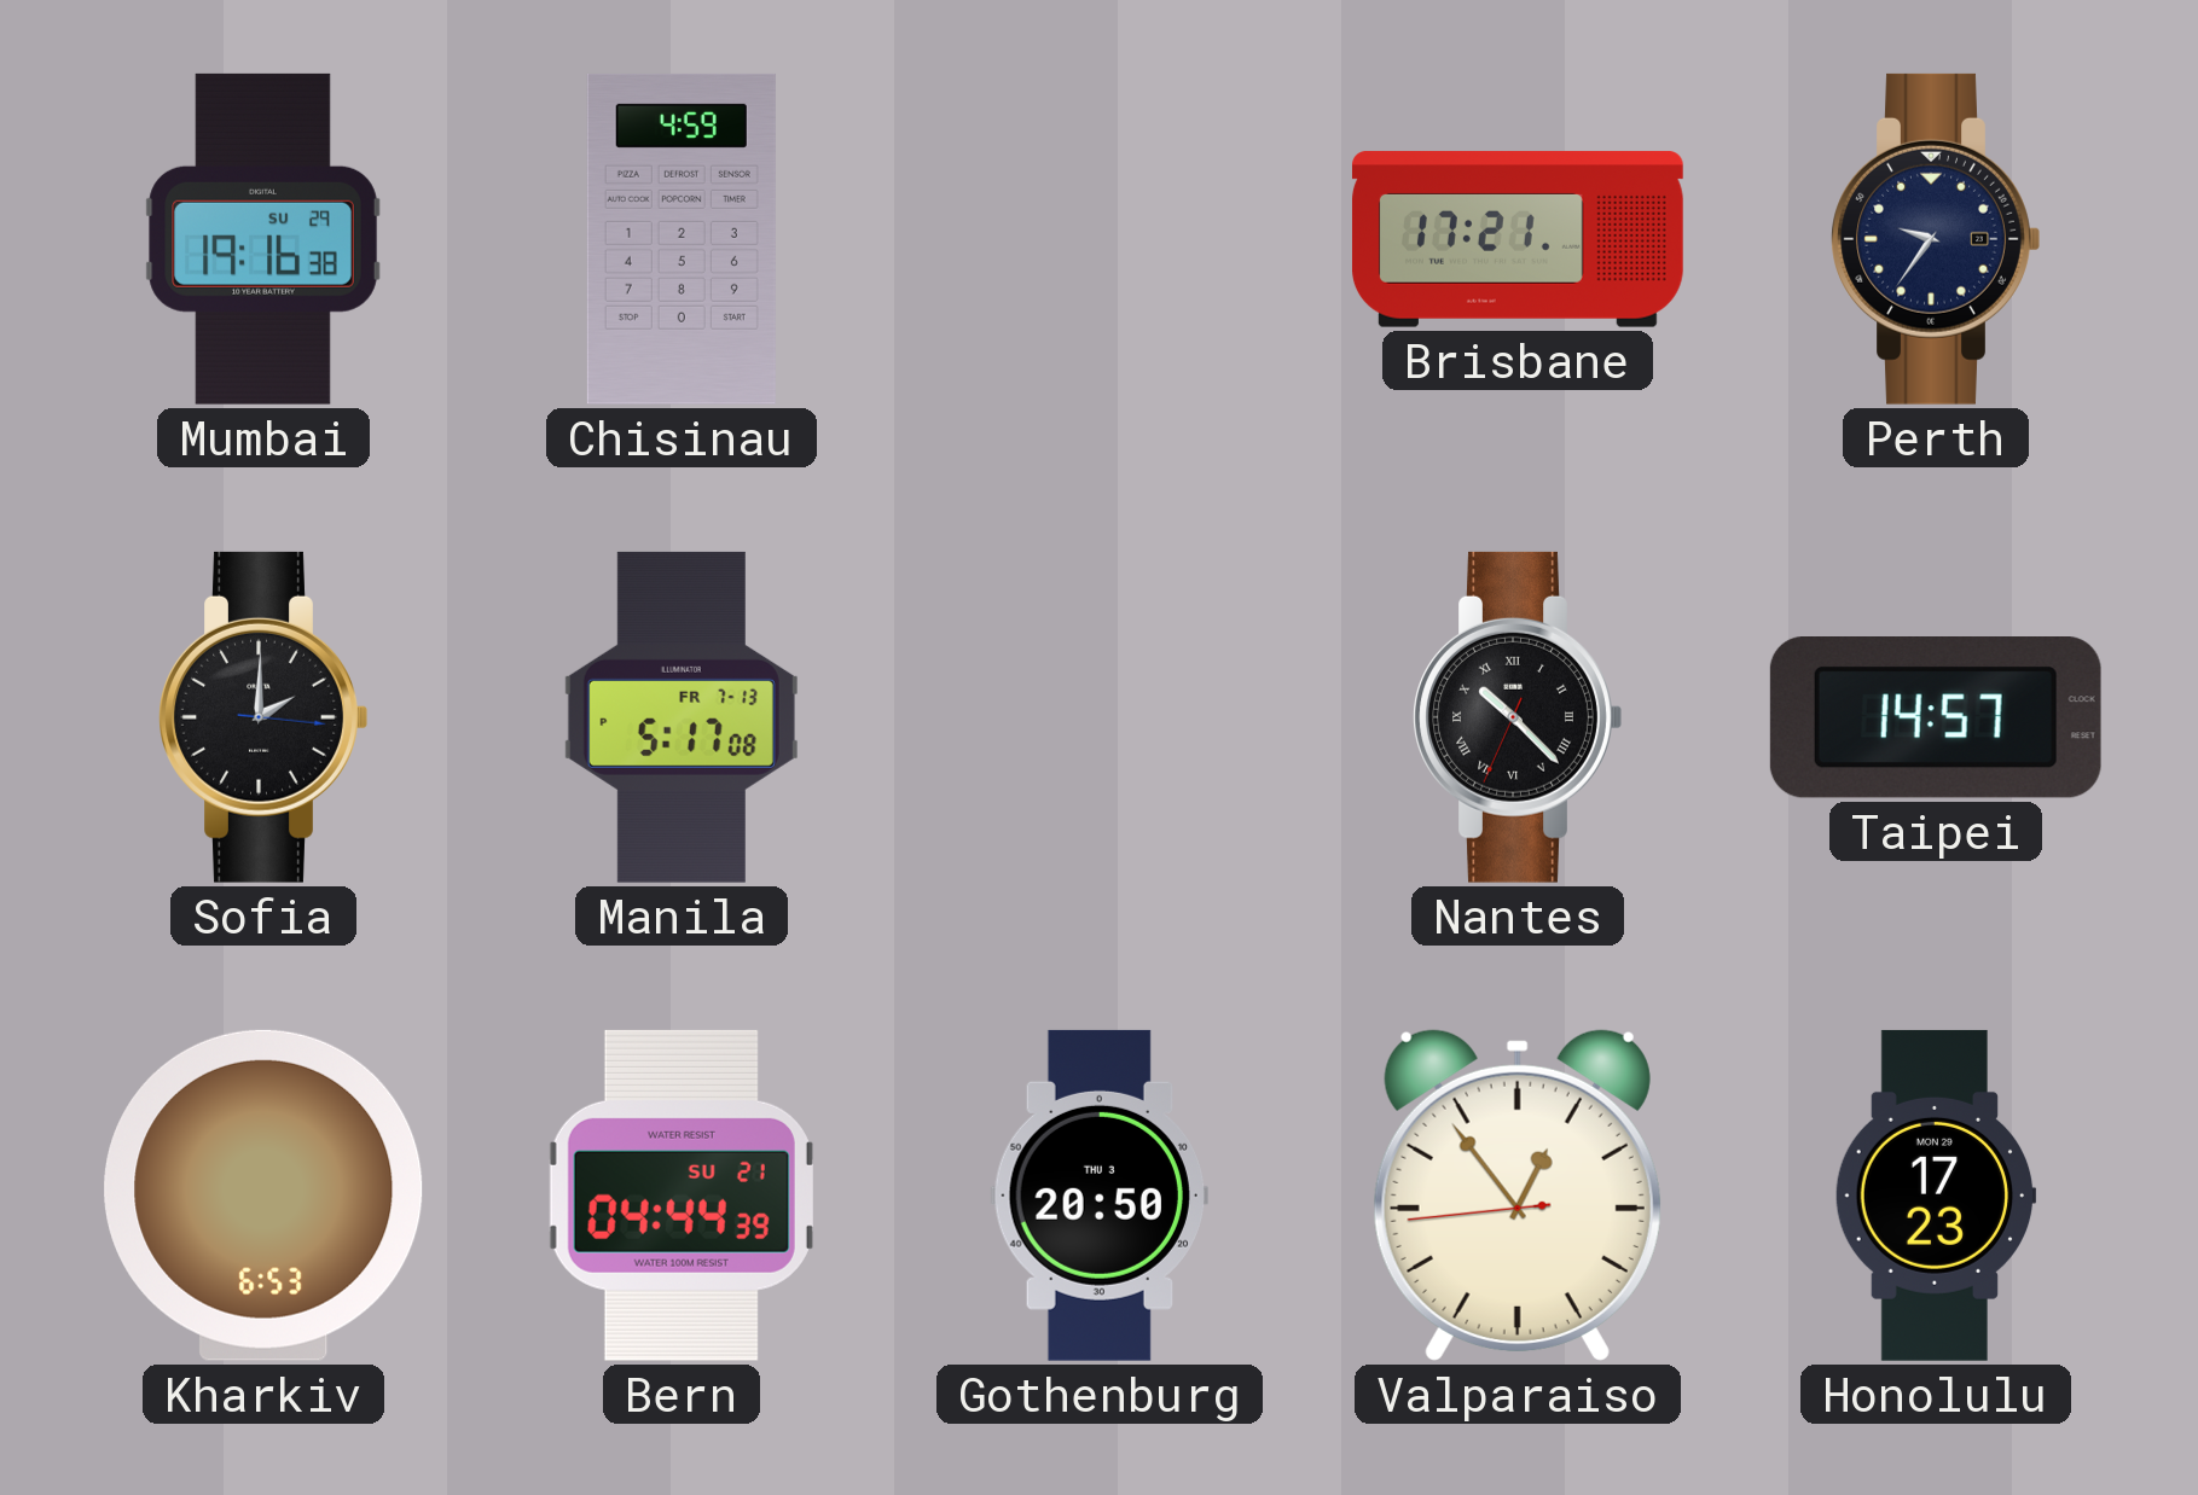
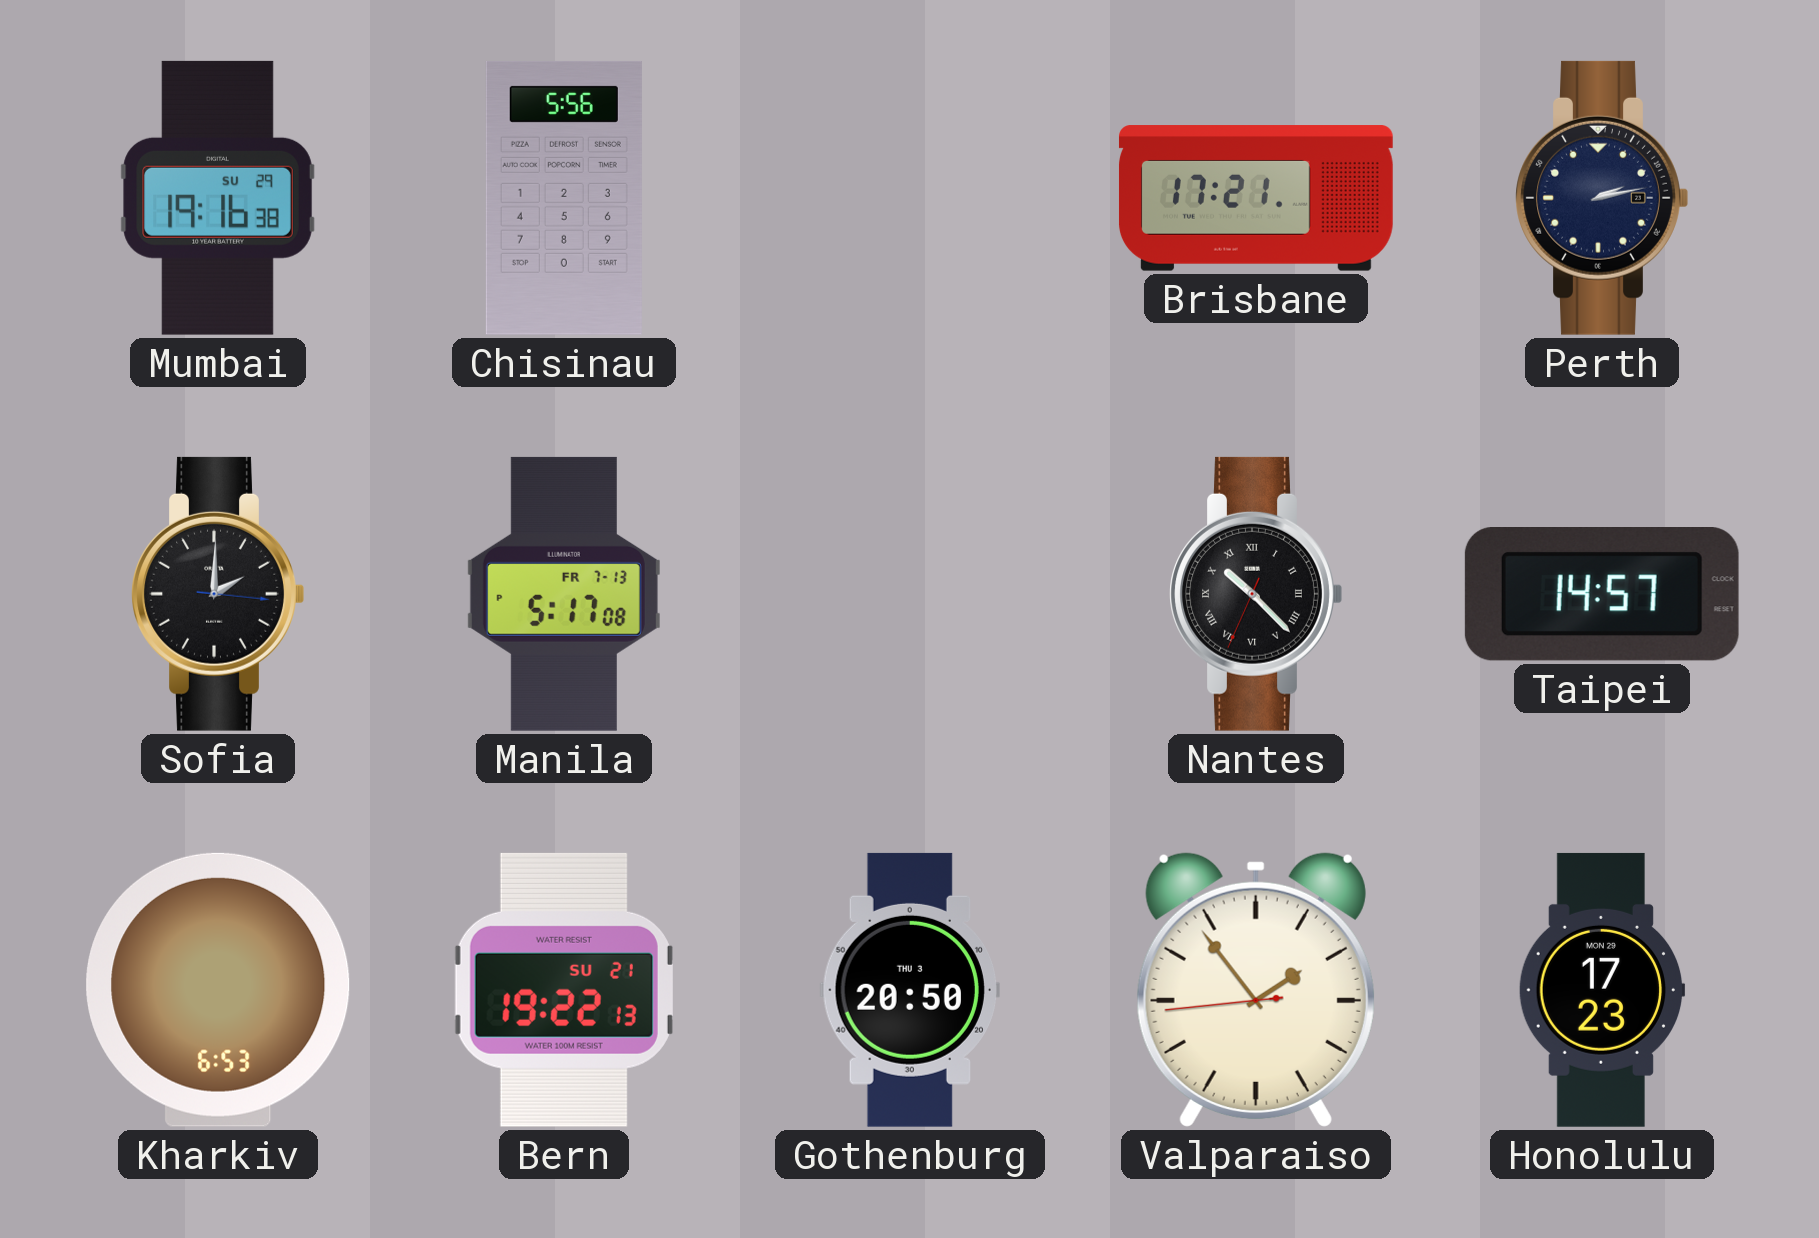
Chisinau: 4:59 -> 5:56 (564, 198)
Perth: 9:36 -> 2:13 (1602, 198)
Bern: 04:44 -> 19:22 (564, 990)
Valparaiso: 12:53 -> 1:53 (1256, 990)
